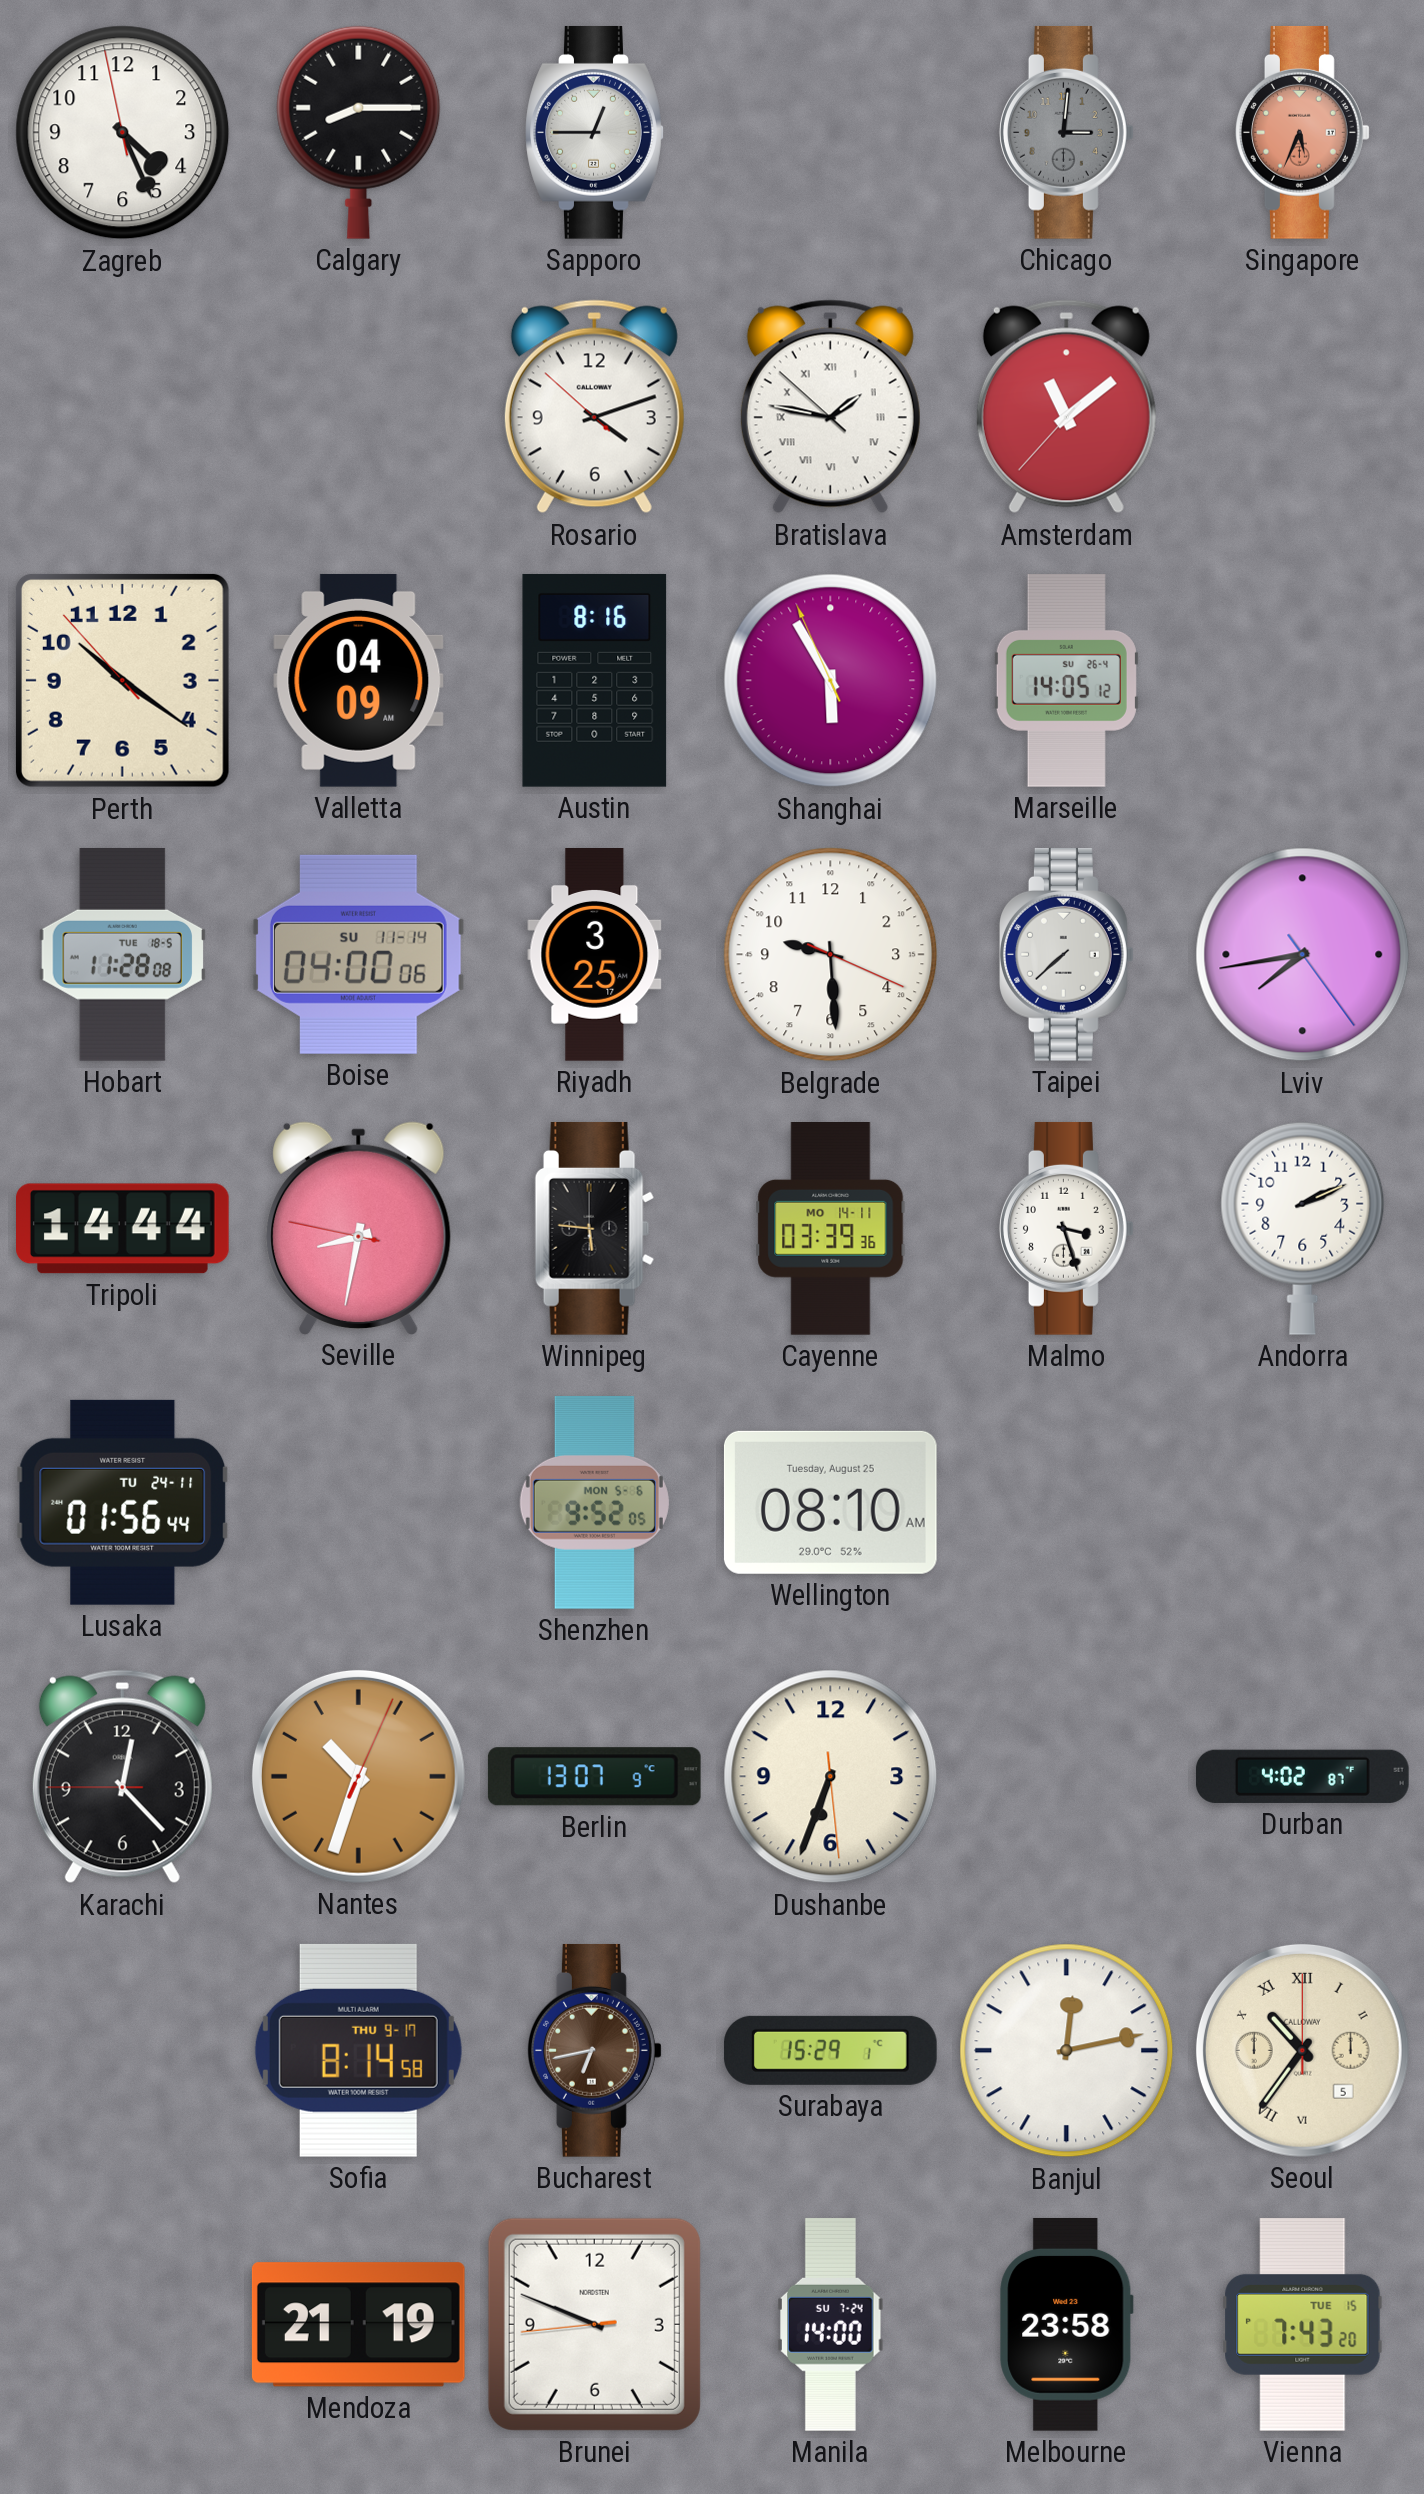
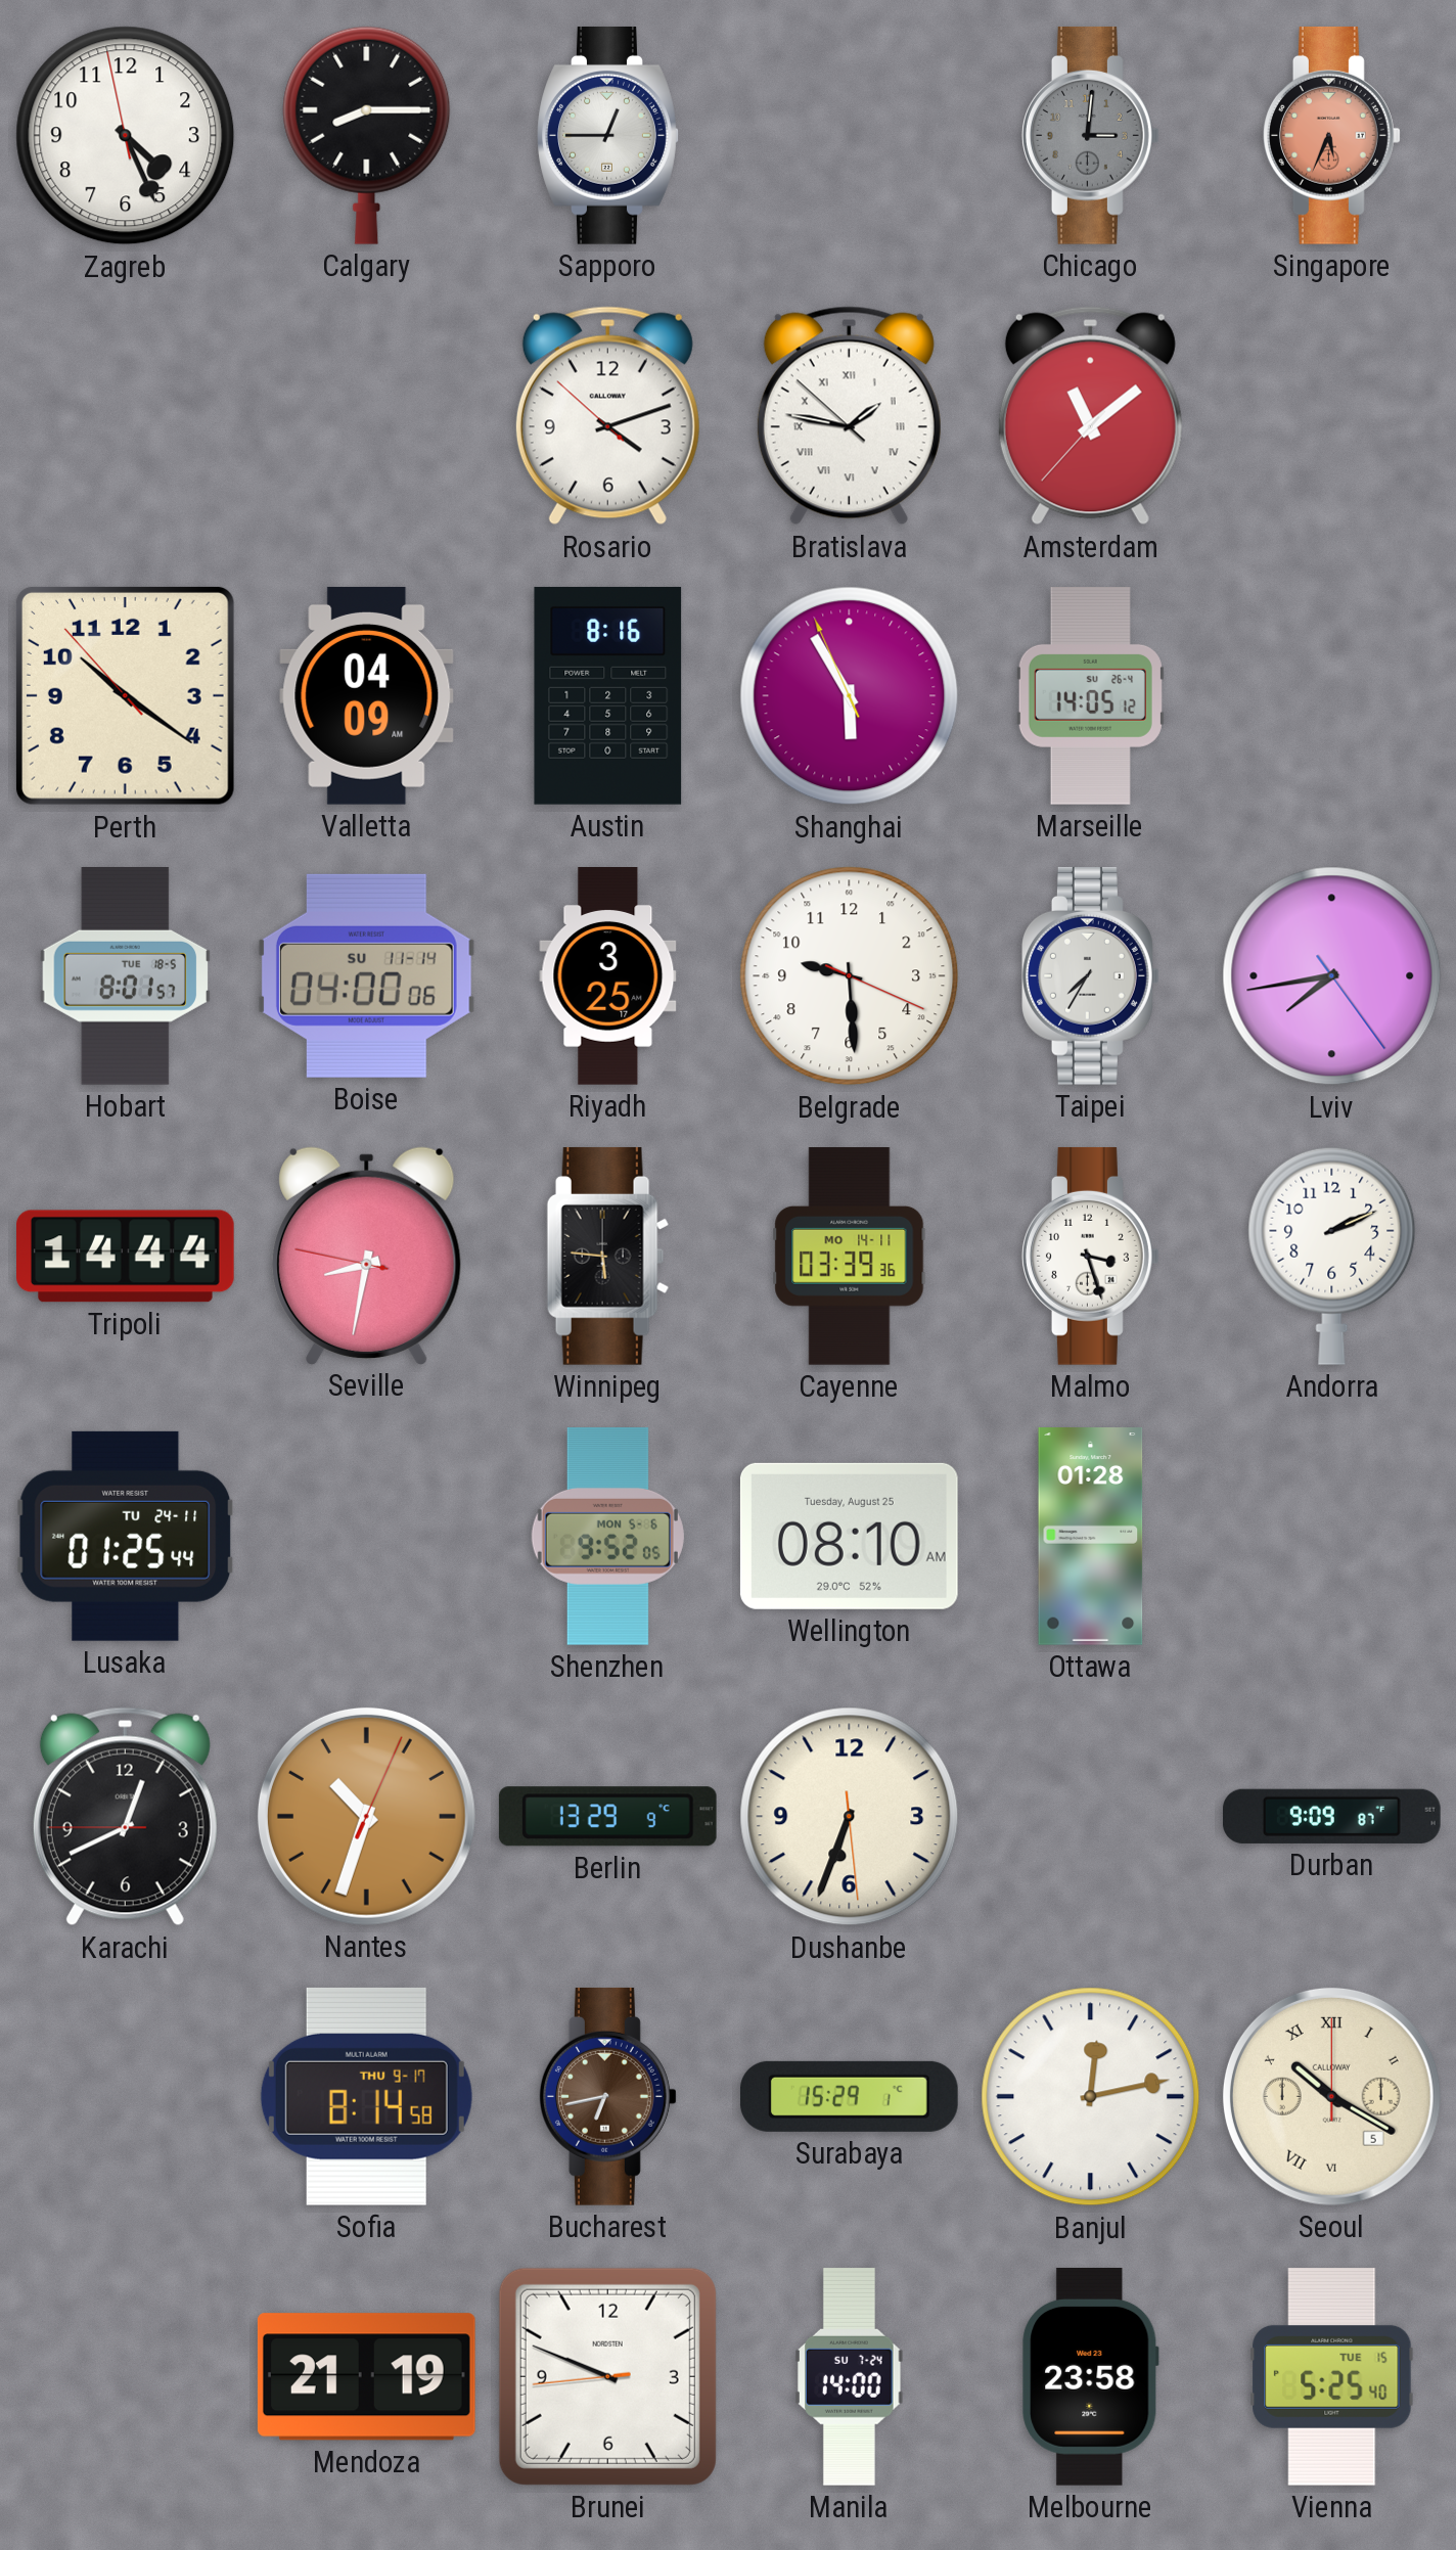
Hobart: 11:28 -> 8:01 (125, 975)
Taipei: 7:38 -> 7:35 (1091, 975)
Lusaka: 01:56 -> 01:25 (126, 1536)
Ottawa: none -> 01:28 (1091, 1537)
Karachi: 12:22 -> 12:40 (125, 1817)
Berlin: 13:07 -> 13:29 (607, 1817)
Durban: 4:02 -> 9:09 (1331, 1816)
Seoul: 10:36 -> 10:20 (1331, 2096)
Vienna: 7:43 -> 5:25 (1332, 2377)
